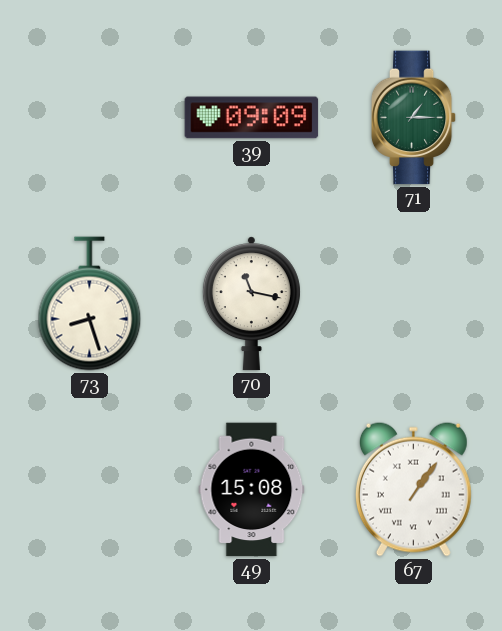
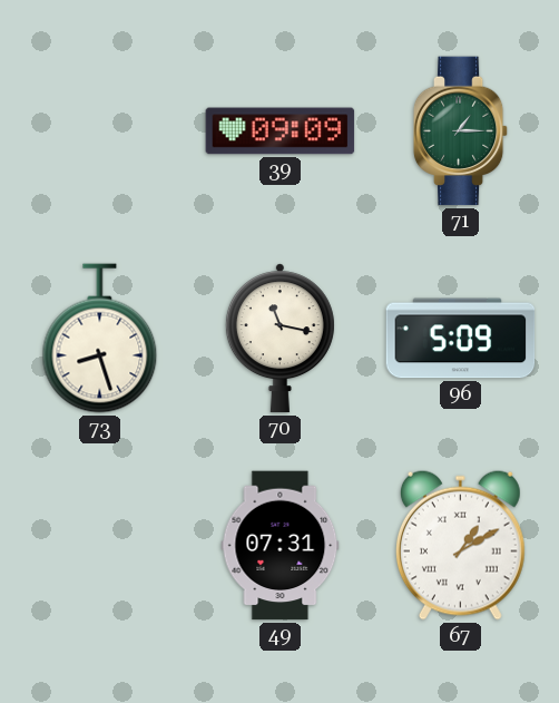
96: none -> 5:09 (461, 339)
49: 15:08 -> 07:31 (281, 546)
67: 1:06 -> 1:10 (460, 545)
